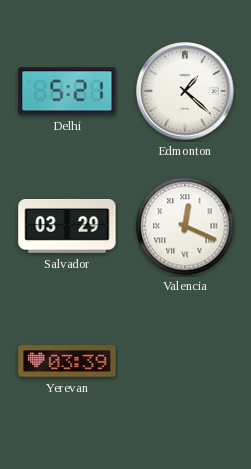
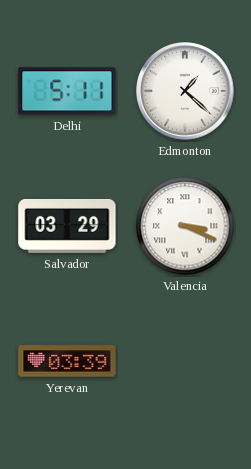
Delhi: 5:21 -> 5:11 (67, 91)
Valencia: 12:19 -> 3:19 (185, 226)
